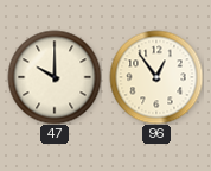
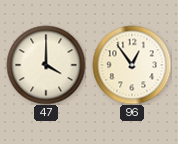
47: 10:00 -> 4:00 (46, 65)
